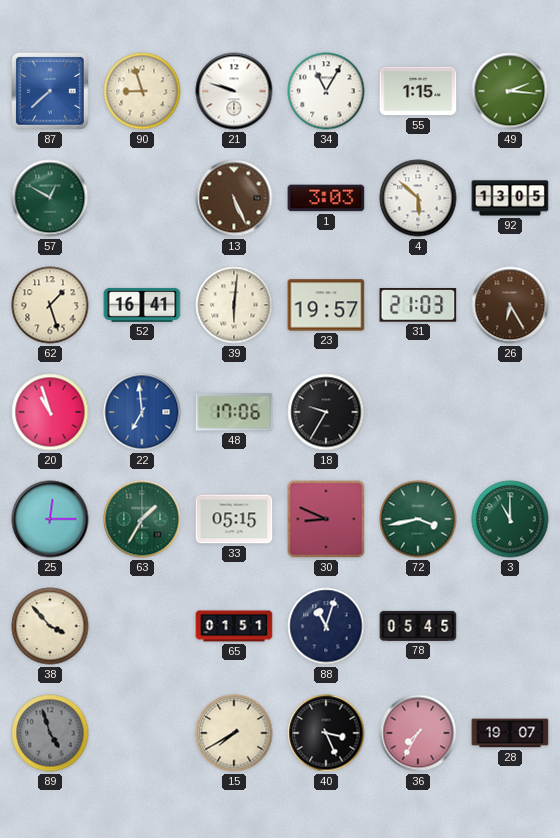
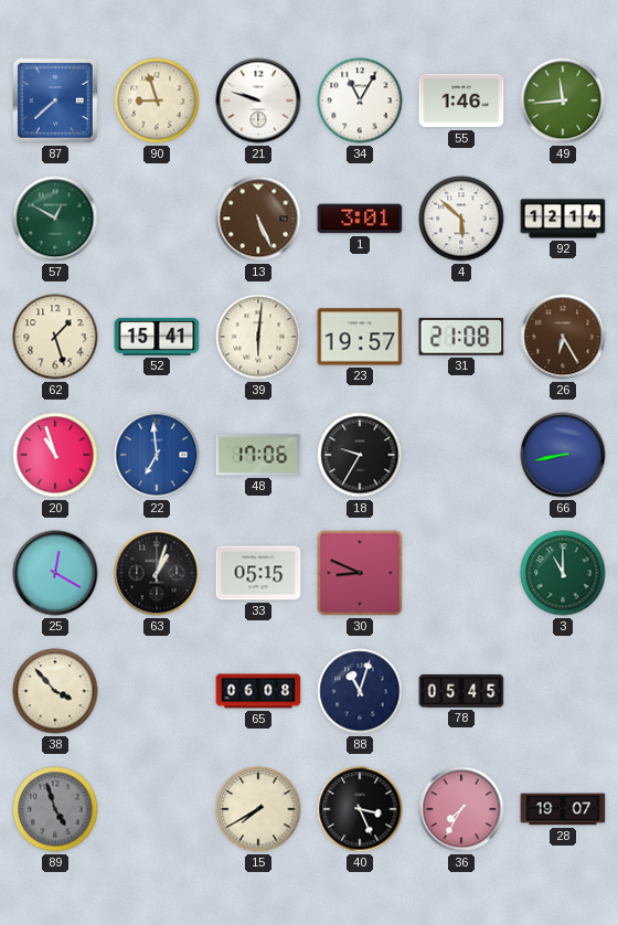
55: 1:15 -> 1:46 (461, 100)
49: 2:16 -> 11:44 (563, 100)
1: 3:03 -> 3:01 (360, 219)
92: 13:05 -> 12:14 (563, 219)
52: 16:41 -> 15:41 (157, 337)
31: 21:03 -> 21:08 (461, 337)
66: none -> 8:43 (563, 455)
25: 12:15 -> 12:20 (55, 573)
63: 1:35 -> 1:03 (157, 573)
63 dial: green -> black (157, 573)
72: 3:43 -> none (418, 519)
65: 01:51 -> 06:08 (258, 691)
